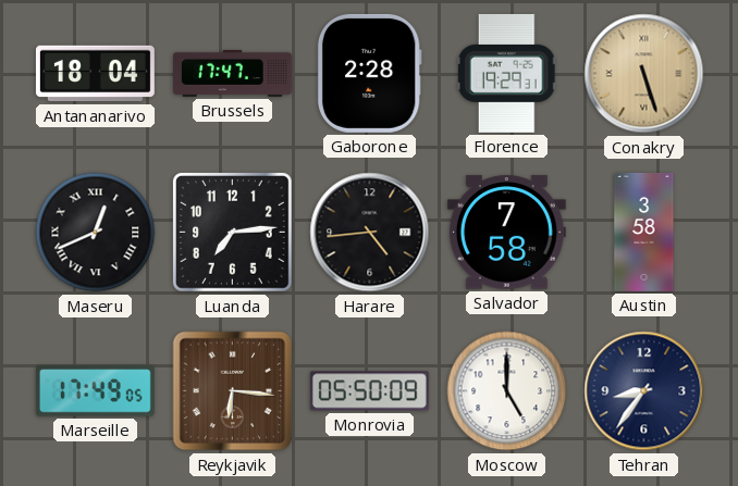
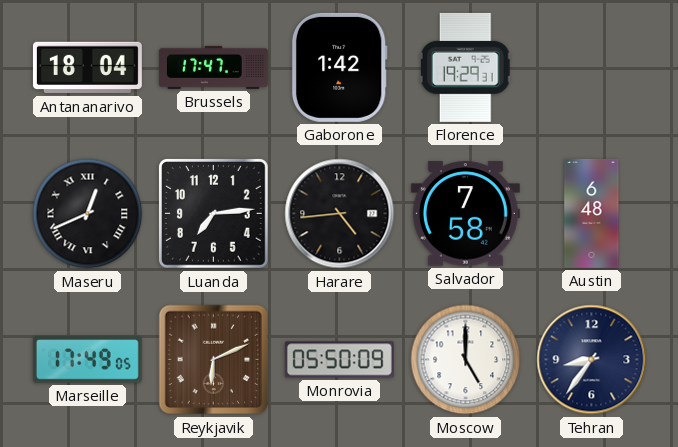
Gaborone: 2:28 -> 1:42 (339, 67)
Conakry: 5:27 -> none (644, 74)
Austin: 3:58 -> 6:48 (592, 213)
Reykjavik: 6:16 -> 6:11 (214, 360)
